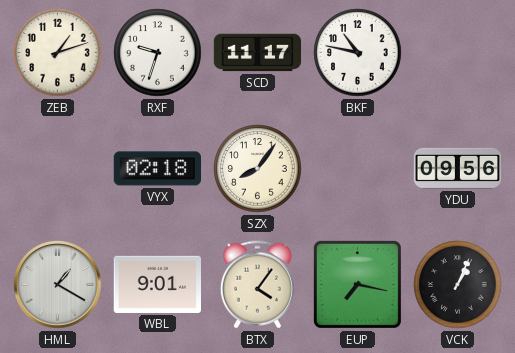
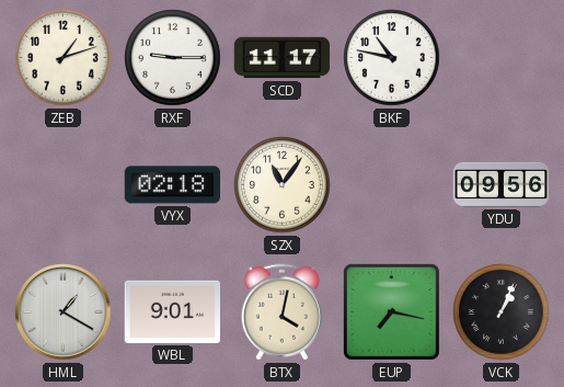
RXF: 9:33 -> 9:15 (173, 58)
SZX: 8:06 -> 11:06 (283, 185)
BTX: 4:06 -> 4:02 (281, 312)
